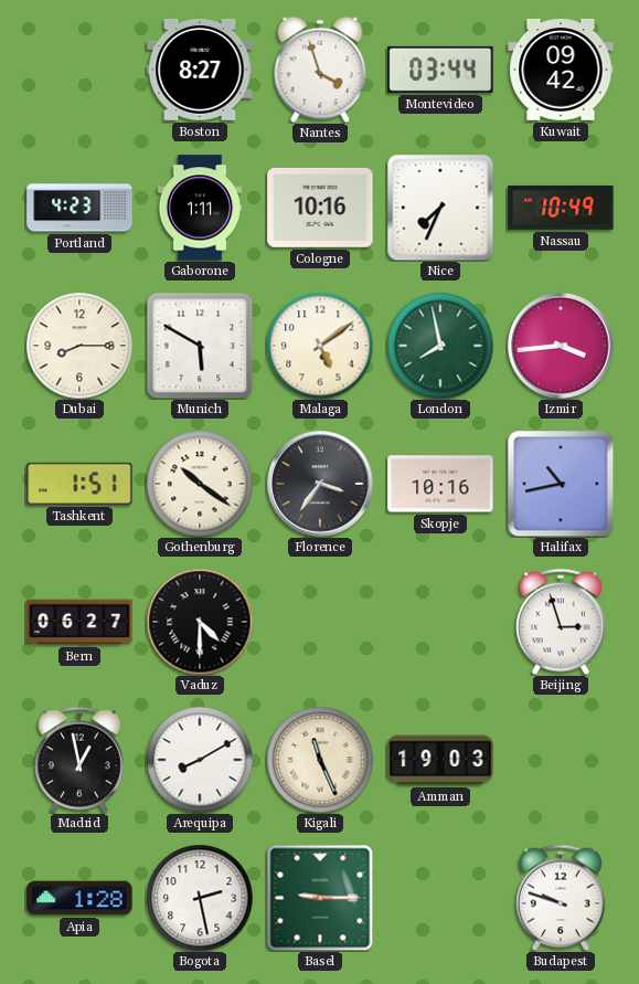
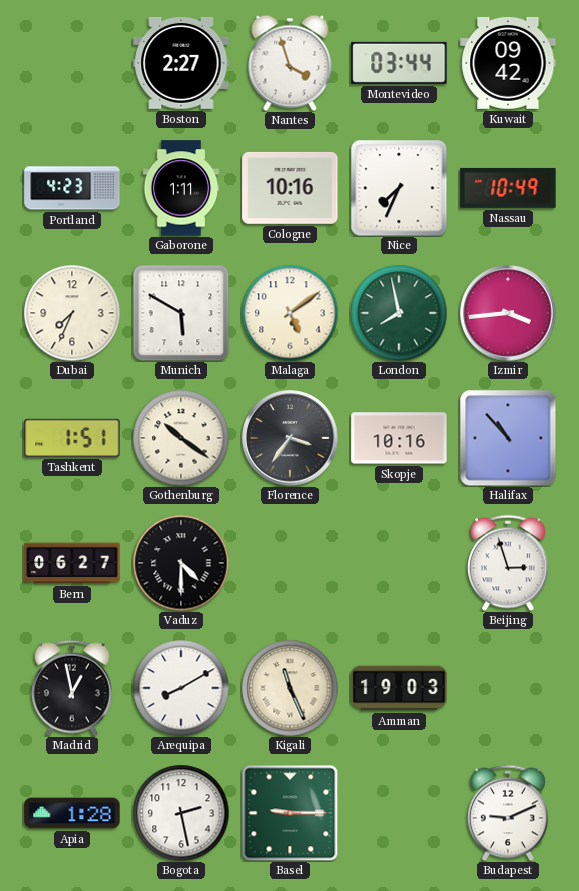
Boston: 8:27 -> 2:27 (181, 63)
Dubai: 8:15 -> 7:34 (72, 313)
Halifax: 10:43 -> 10:53 (508, 438)
Budapest: 9:48 -> 9:11 (509, 813)
